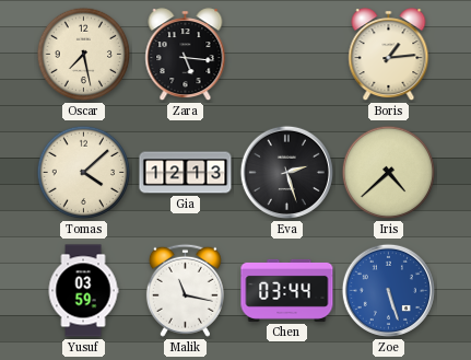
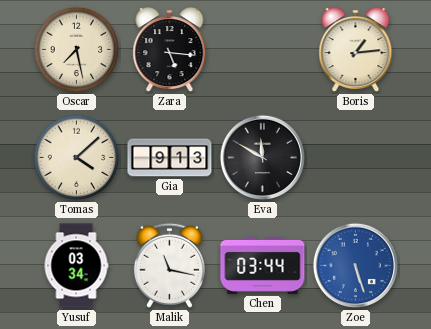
Gia: 12:13 -> 9:13 (170, 158)
Eva: 2:27 -> 11:50 (262, 157)
Iris: 4:38 -> none (389, 173)
Yusuf: 03:59 -> 03:34 (76, 266)
